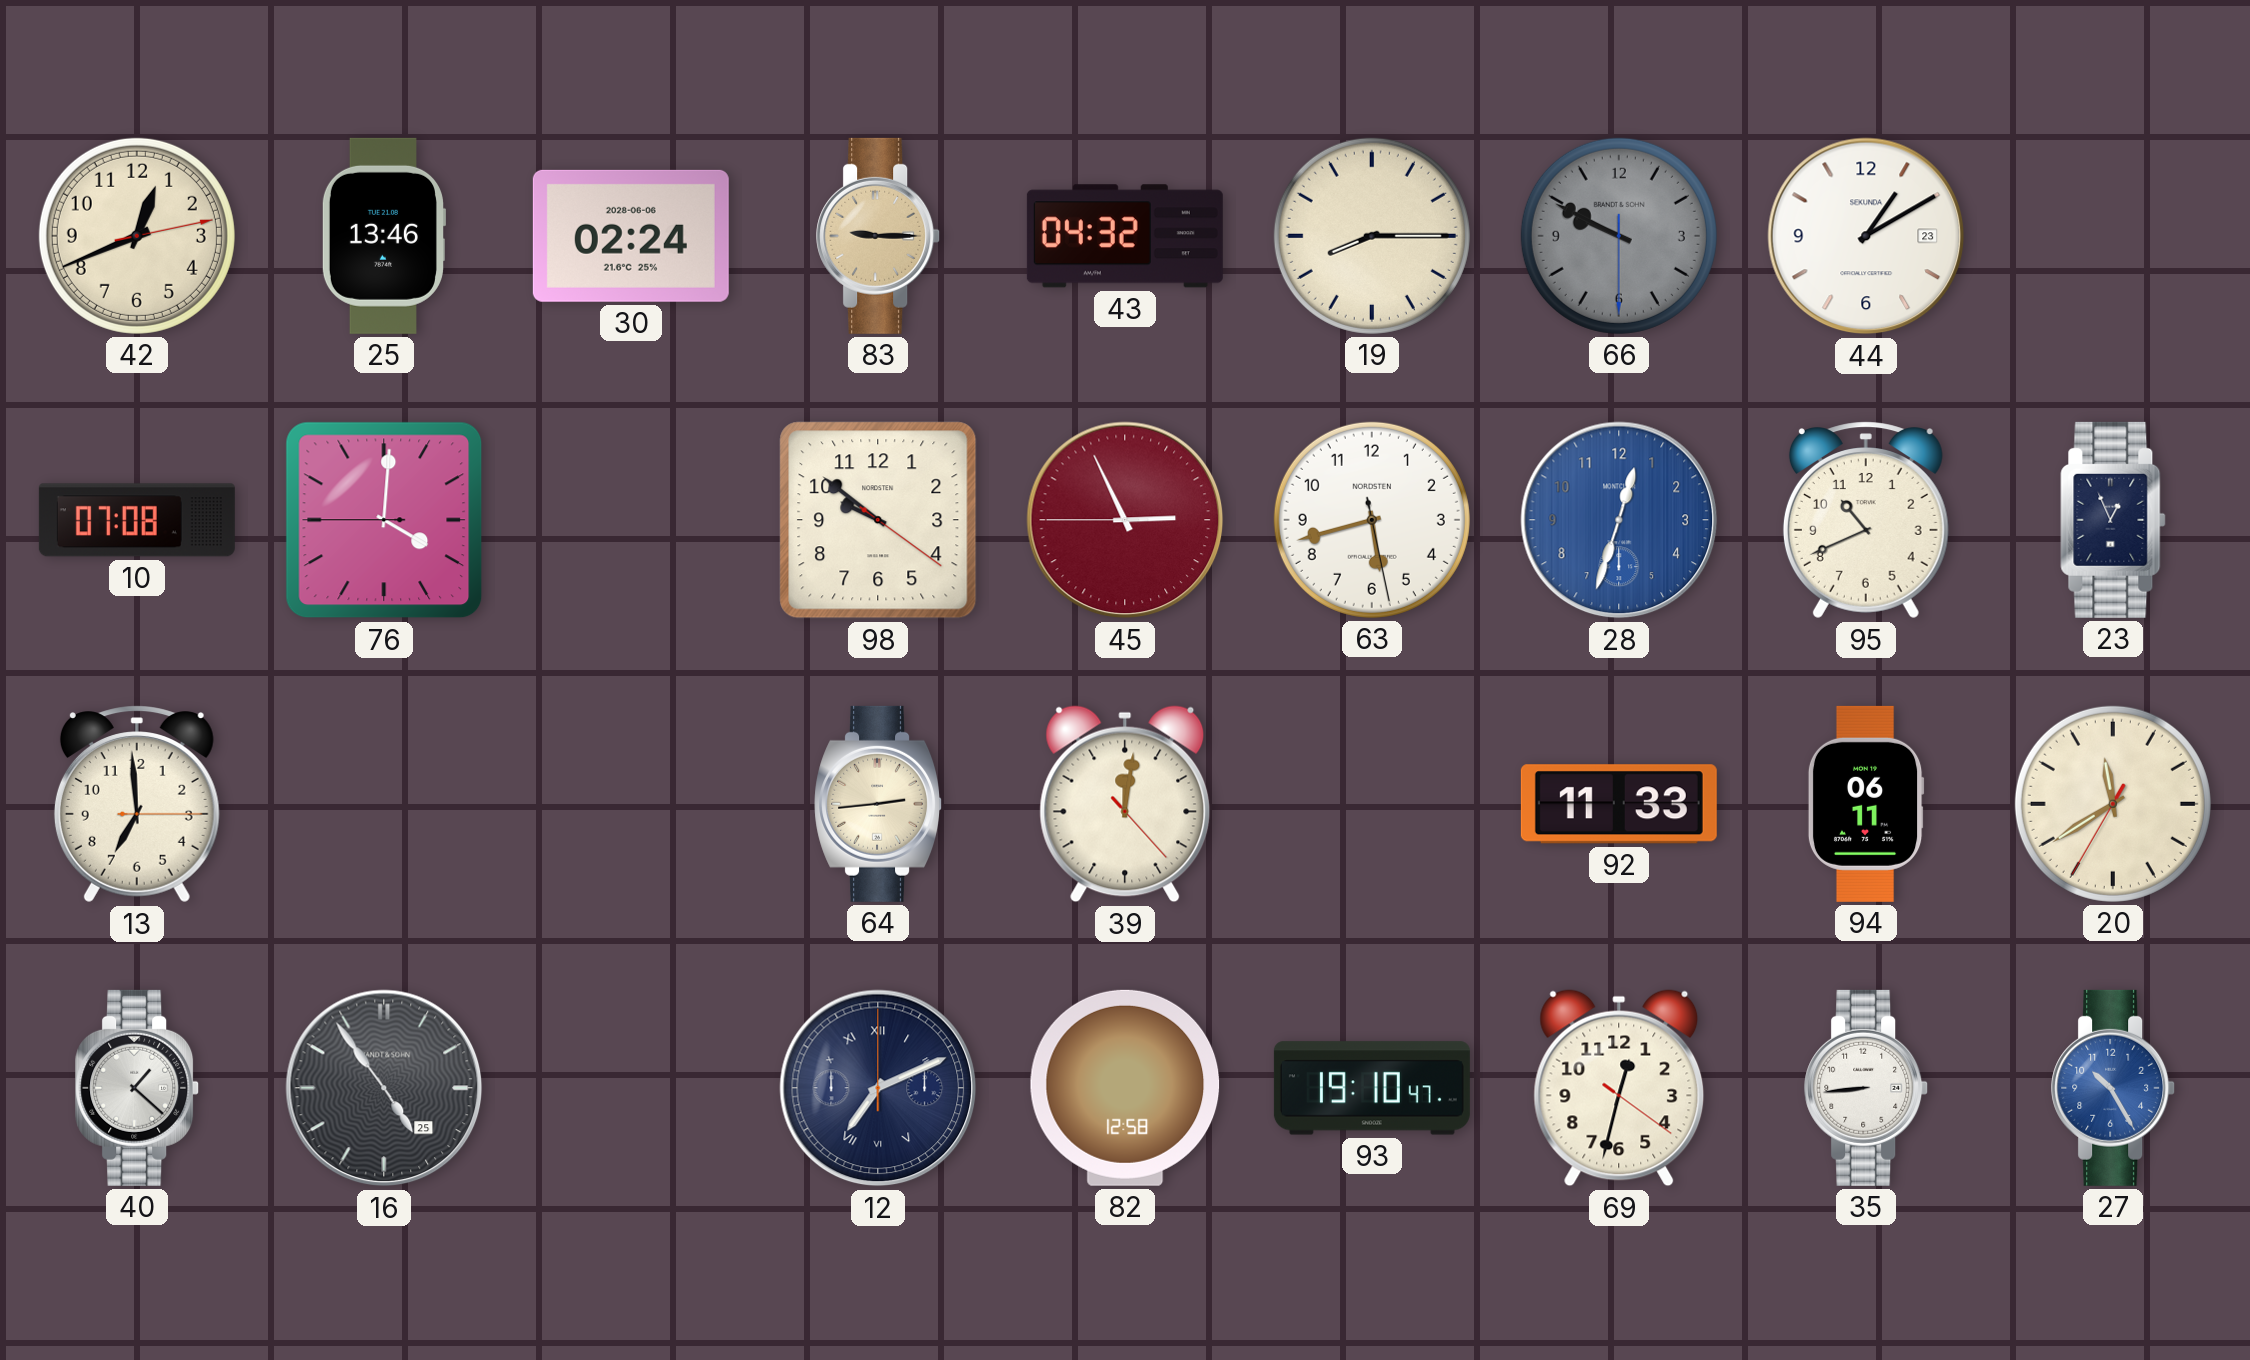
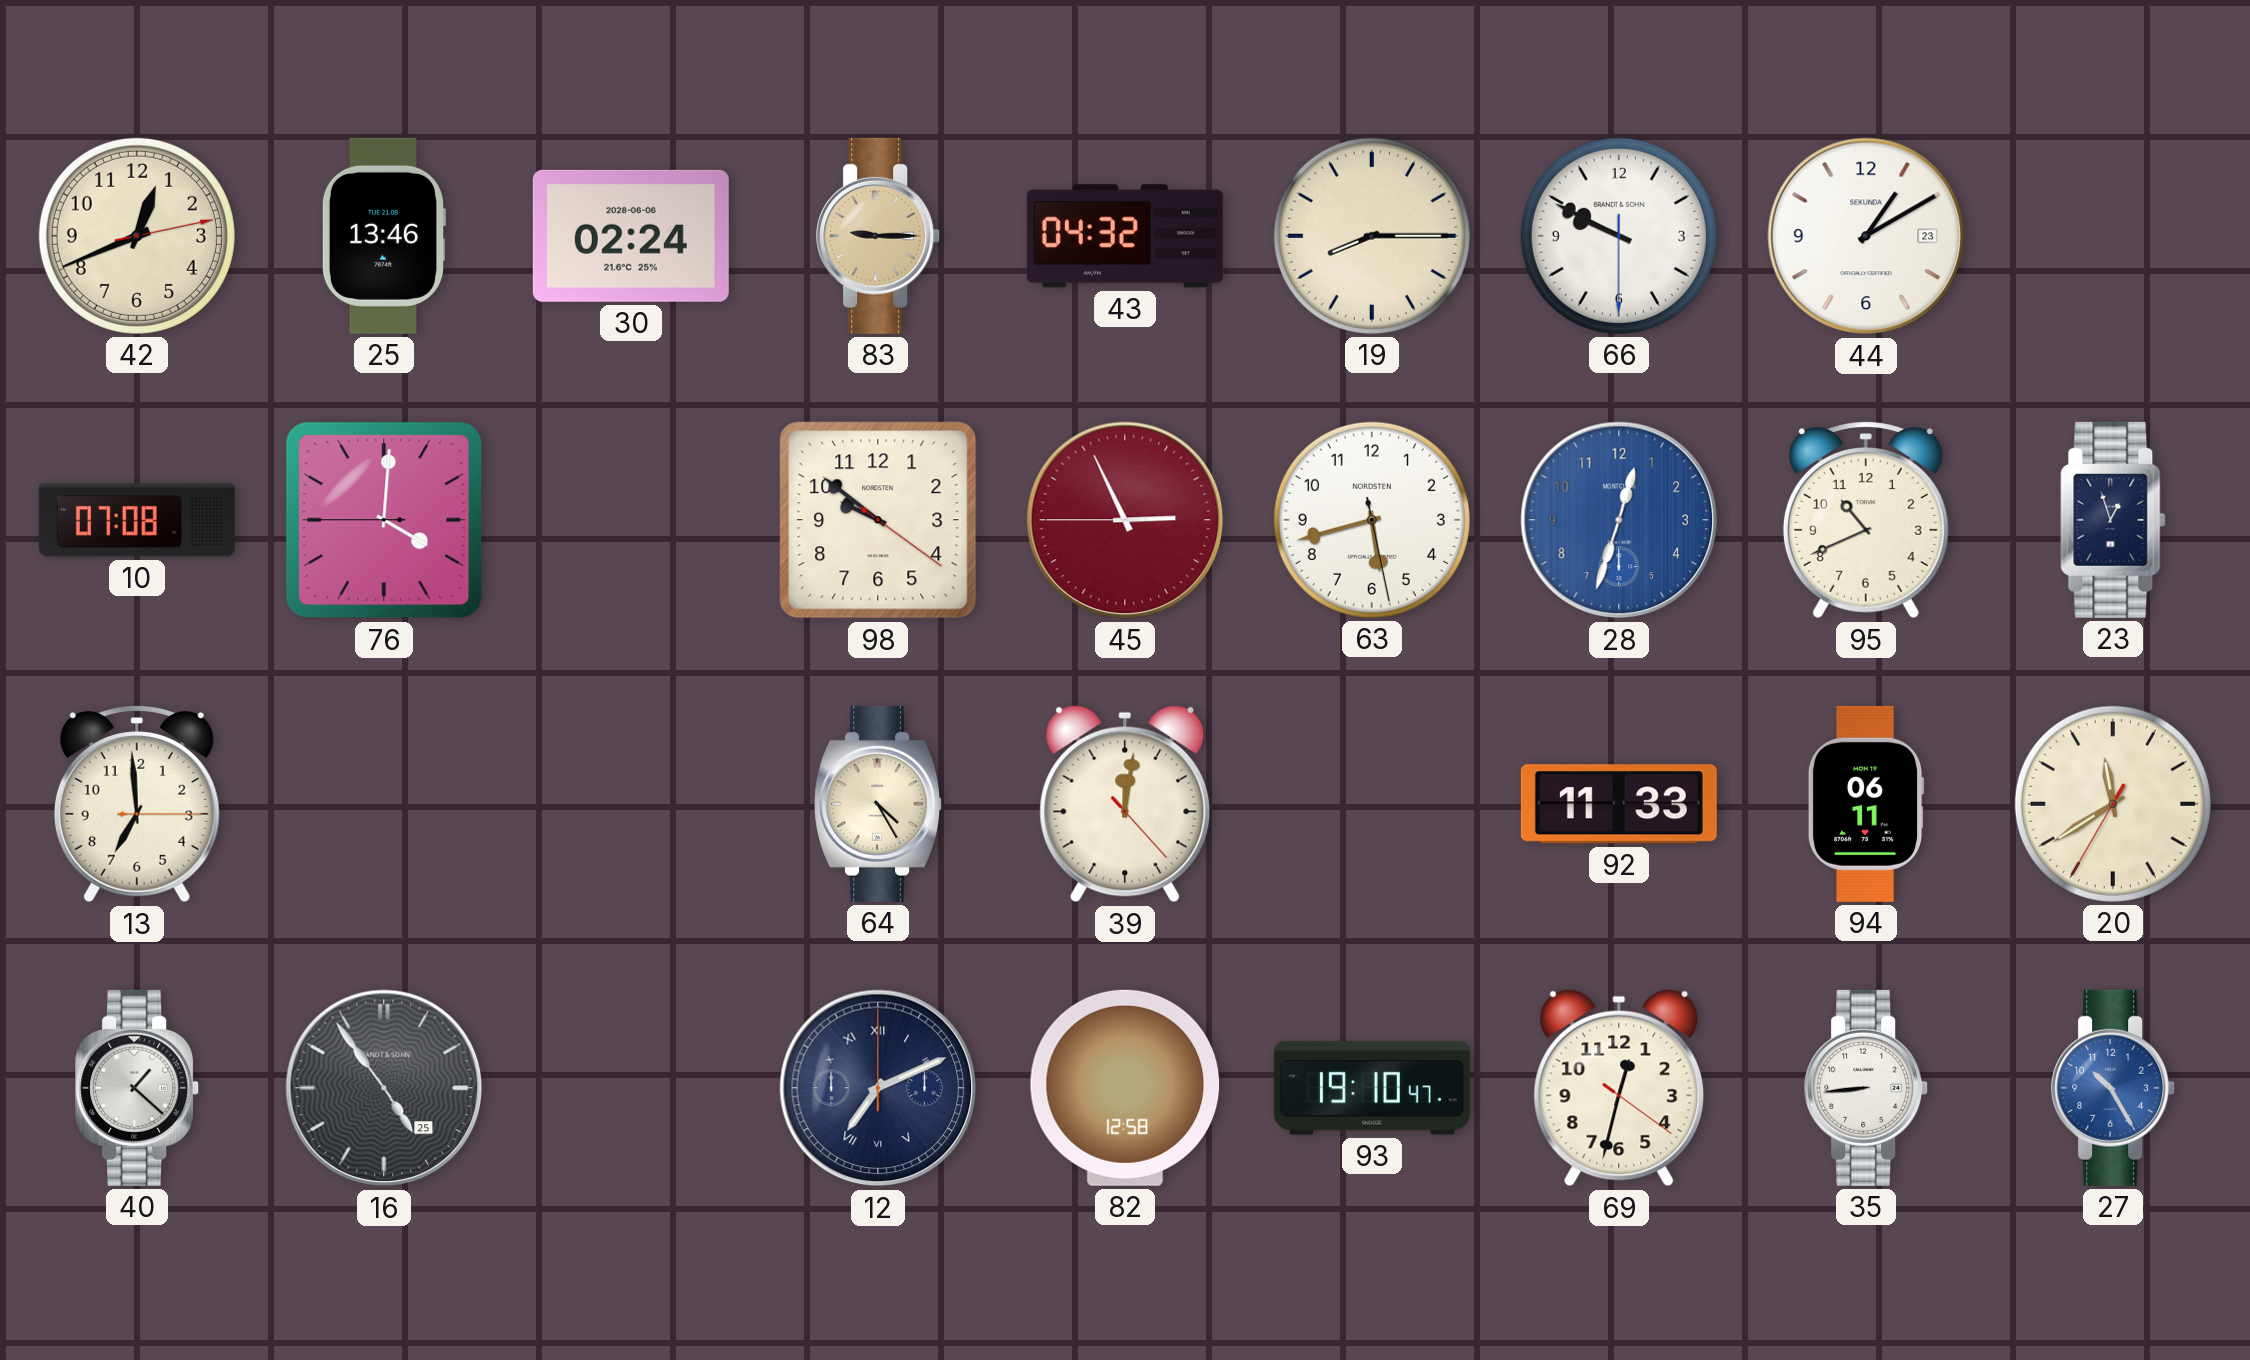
66 dial: grey -> white (1619, 236)
23: 12:56 -> 12:57 (2113, 520)
64: 2:44 -> 4:25 (879, 804)
